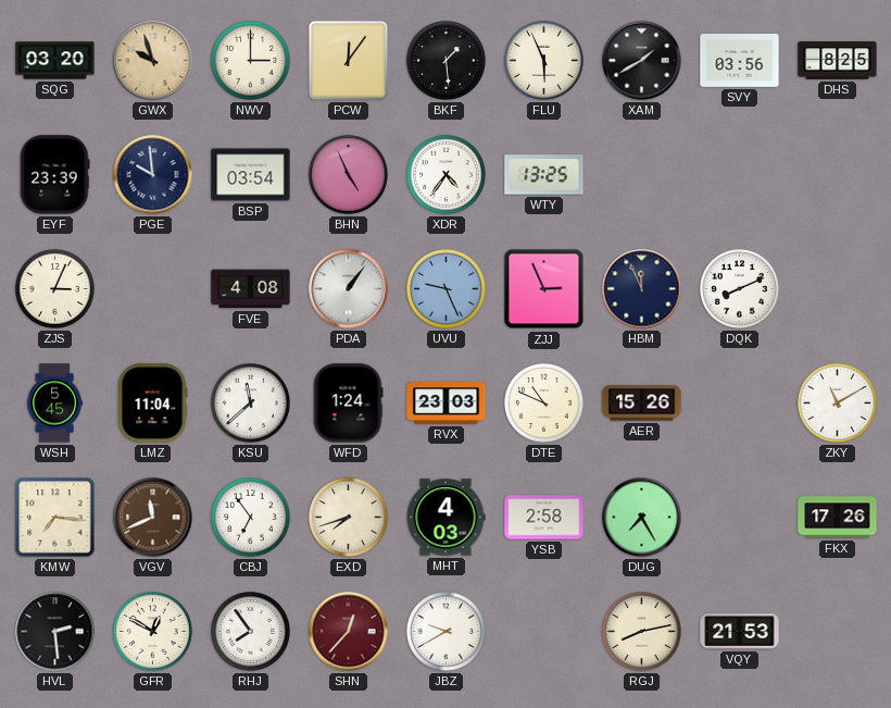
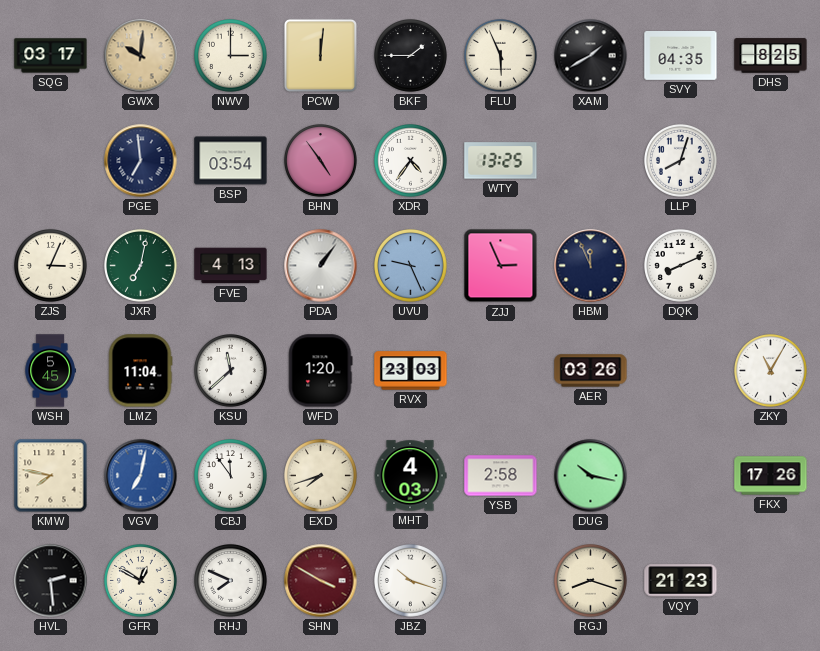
SQG: 03:20 -> 03:17 (51, 56)
GWX: 9:57 -> 10:01 (141, 56)
PCW: 12:06 -> 12:01 (320, 55)
BKF: 1:29 -> 1:45 (411, 56)
SVY: 03:56 -> 04:35 (681, 56)
EYF: 23:39 -> none (55, 175)
PGE: 9:59 -> 6:59 (141, 161)
BHN: 4:56 -> 4:54 (321, 161)
LLP: none -> 8:03 (681, 161)
JXR: none -> 7:02 (141, 266)
FVE: 4:08 -> 4:13 (231, 266)
WFD: 1:24 -> 1:20 (321, 371)
DTE: 10:49 -> none (544, 403)
AER: 15:26 -> 03:26 (591, 371)
ZKY: 11:10 -> 11:05 (771, 371)
KMW: 7:16 -> 7:47 (51, 476)
VGV: 11:41 -> 7:02 (141, 476)
VGV dial: brown -> blue (141, 476)
CBJ: 6:54 -> 11:54 (231, 476)
DUG: 7:25 -> 10:17 (591, 476)
RHJ: 7:54 -> 7:49 (231, 581)
SHN: 12:37 -> 3:50 (321, 581)
JBZ: 9:40 -> 10:18 (411, 581)
RGJ: 8:13 -> 8:18 (591, 581)
VQY: 21:53 -> 21:23 (681, 581)
